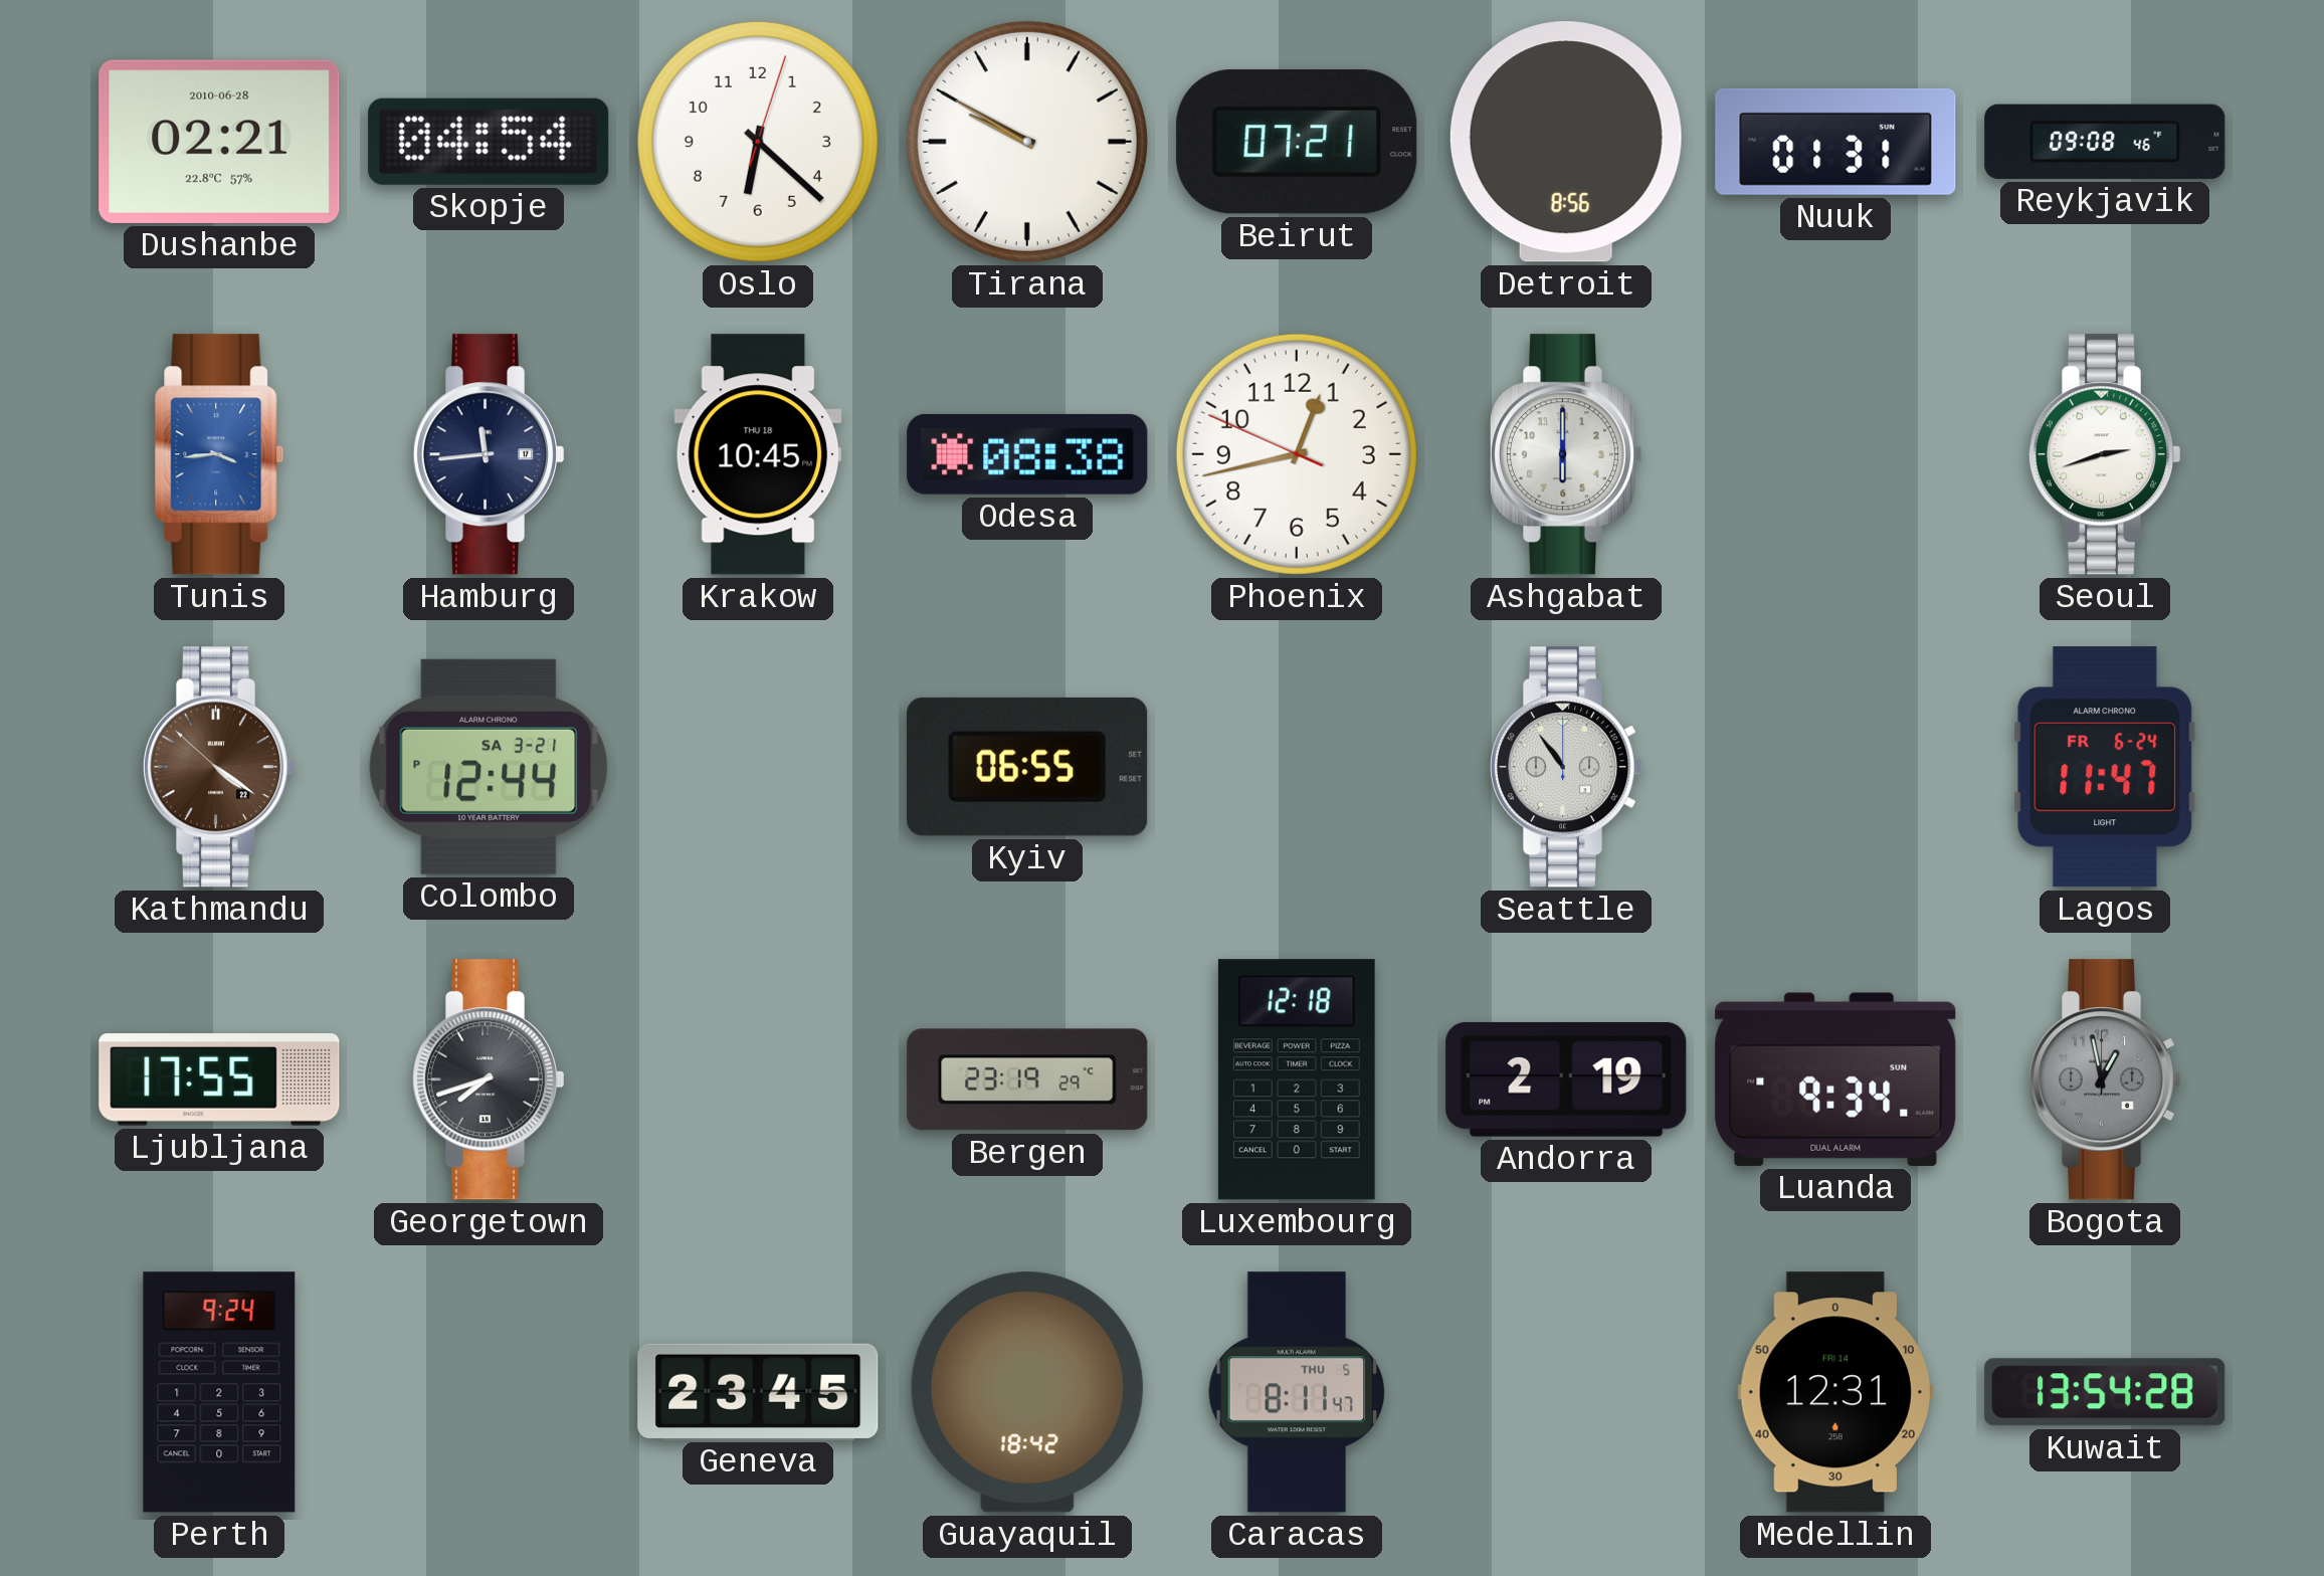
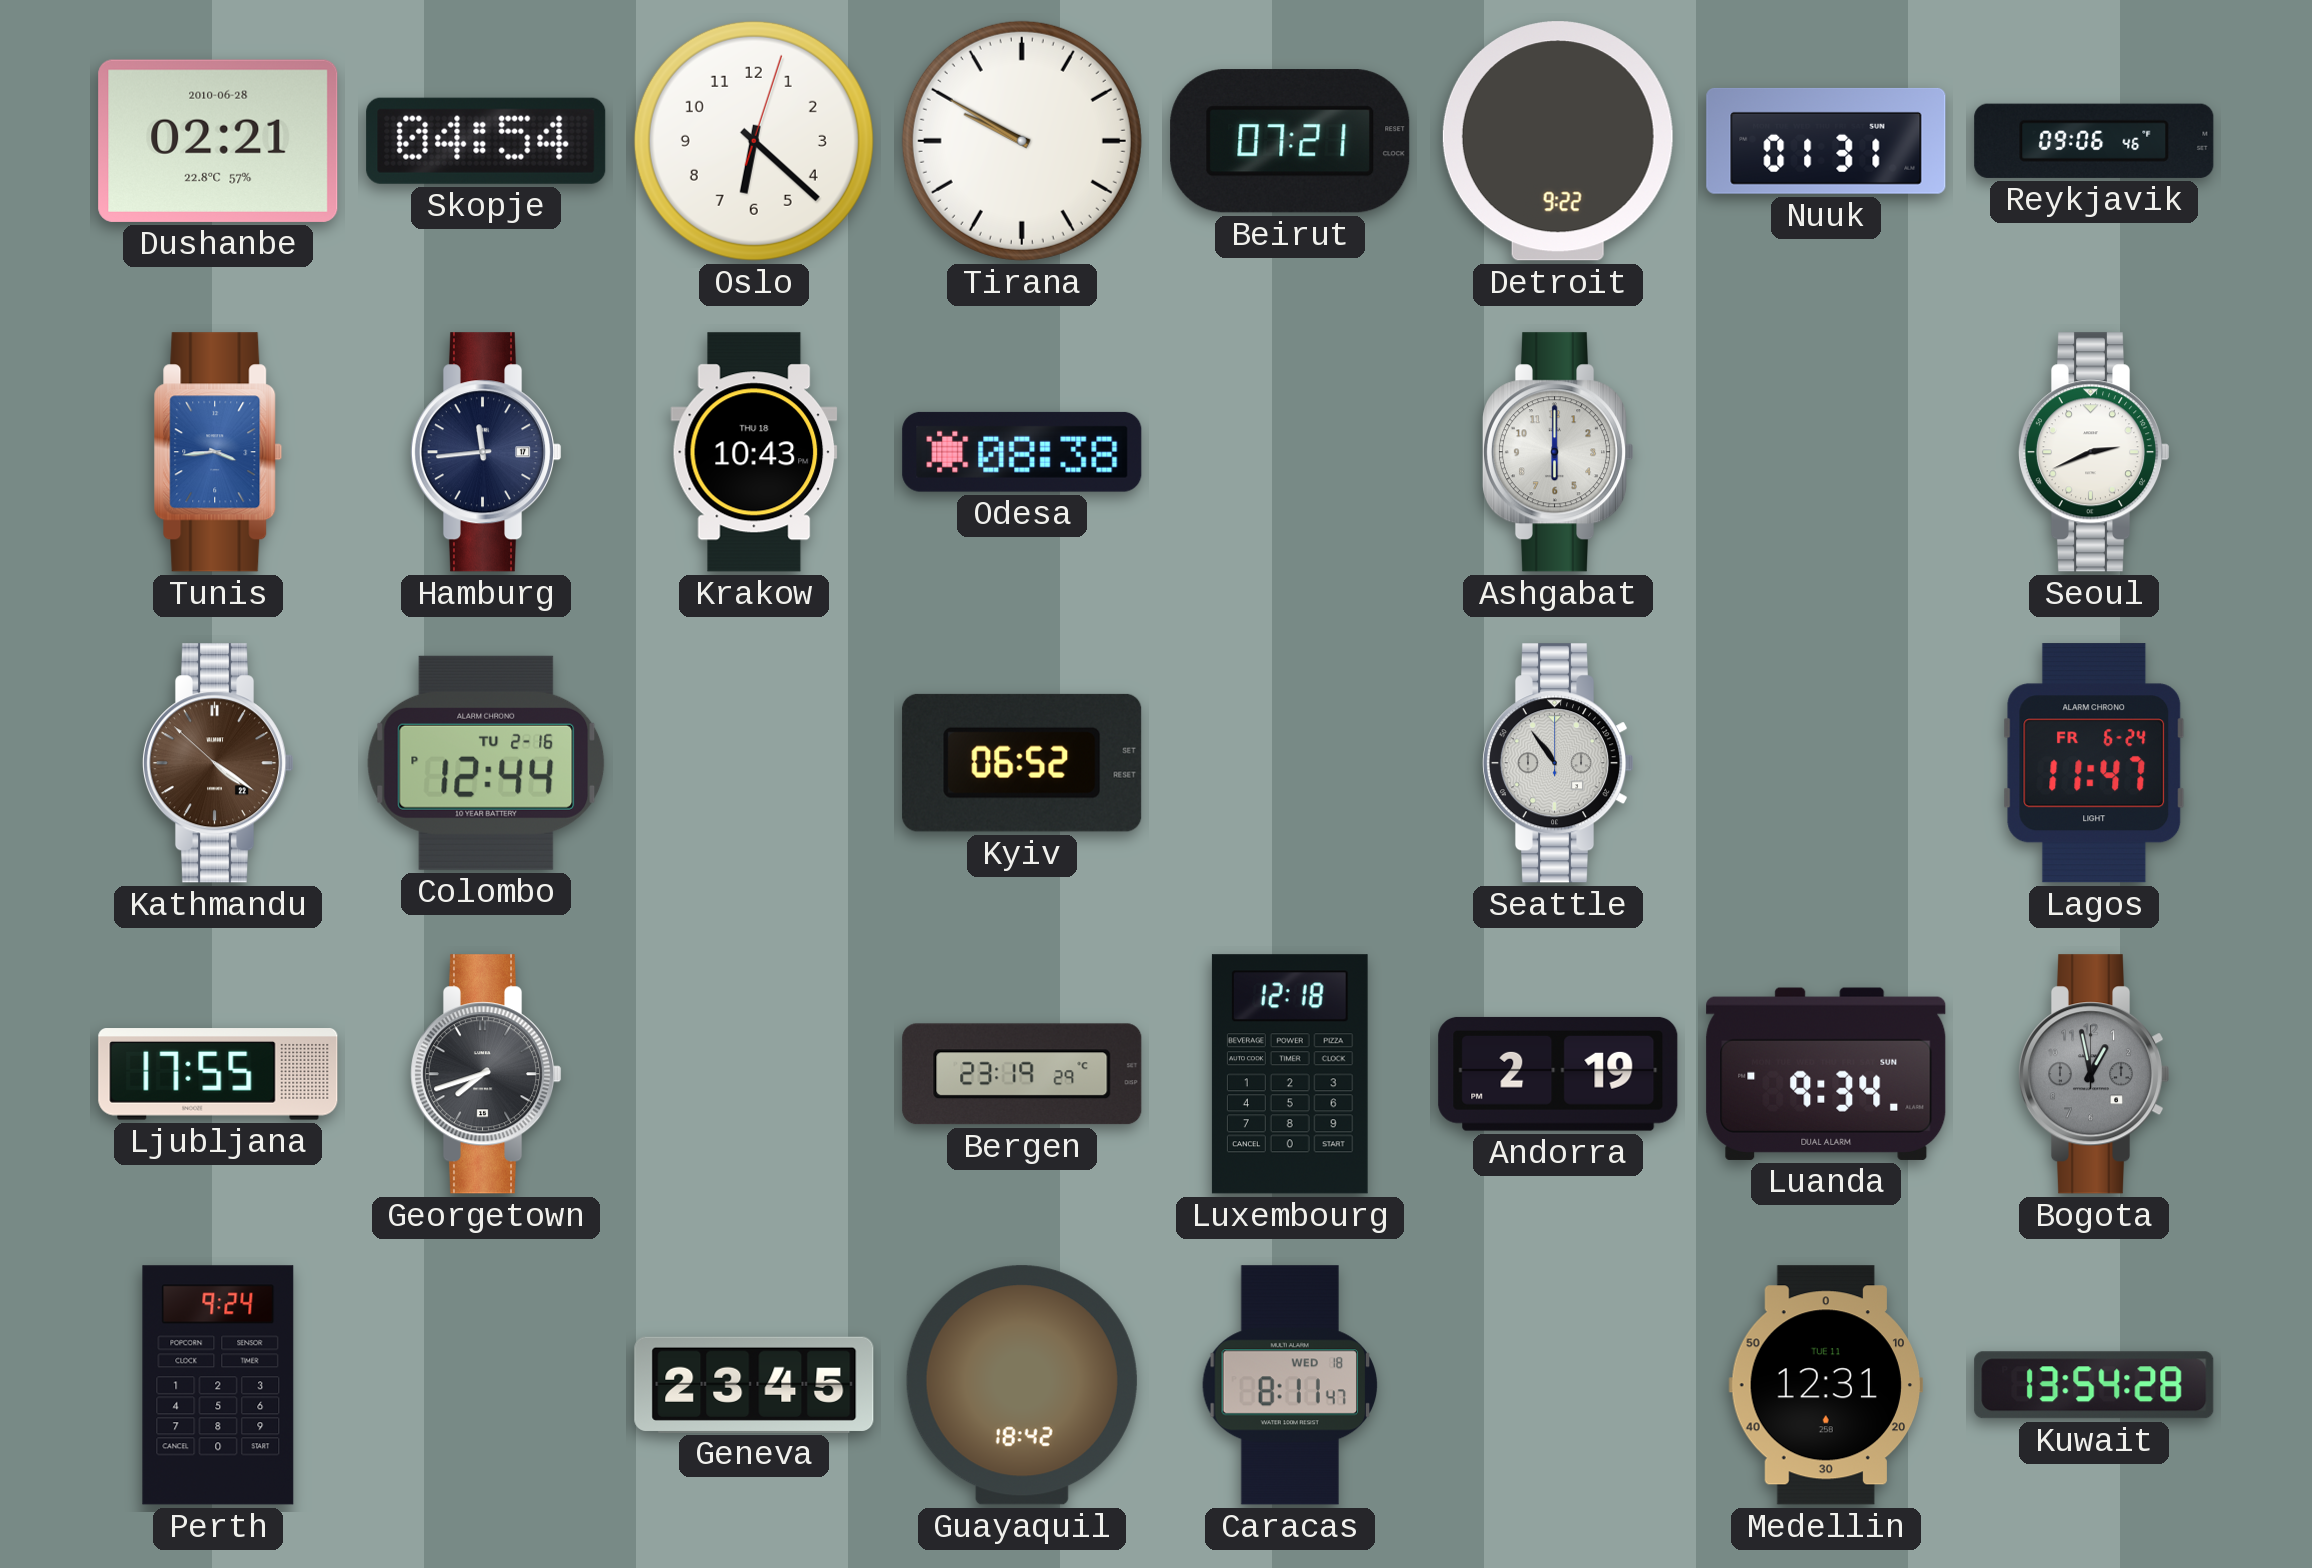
Detroit: 8:56 -> 9:22 (1558, 141)
Reykjavik: 09:08 -> 09:06 (2094, 141)
Krakow: 10:45 -> 10:43 (754, 452)
Phoenix: 12:42 -> none (1297, 454)
Seoul: 2:42 -> 2:41 (2094, 452)
Colombo date: SA 3-21 -> TU 2-16 (486, 763)
Kyiv: 06:55 -> 06:52 (1022, 763)
Caracas date: THU 5 -> WED 18 (1290, 1385)
Medellin date: FRI 14 -> TUE 11 (1826, 1385)
